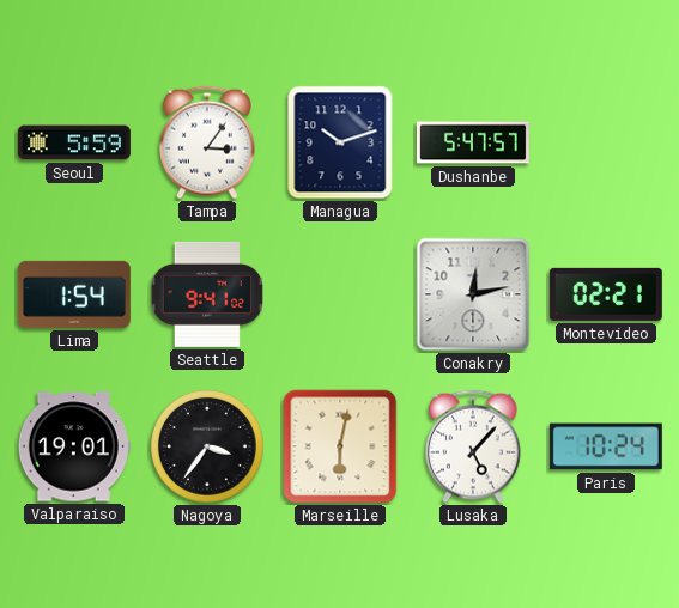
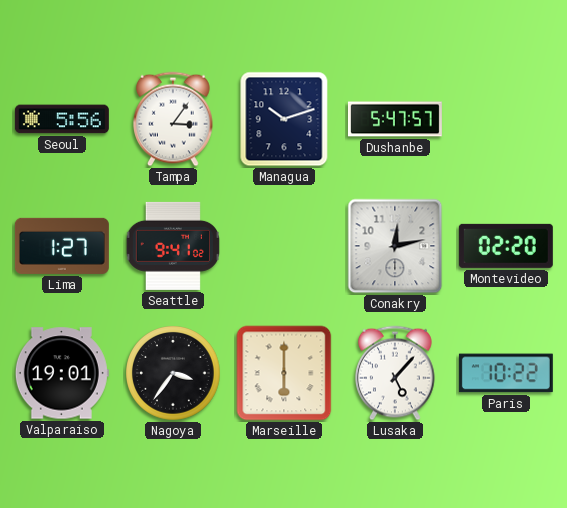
Seoul: 5:59 -> 5:56 (62, 119)
Lima: 1:54 -> 1:27 (62, 246)
Montevideo: 02:21 -> 02:20 (506, 246)
Marseille: 6:02 -> 6:00 (284, 373)
Paris: 10:24 -> 10:22 (506, 373)
